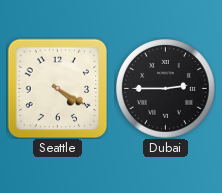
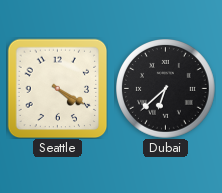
Dubai: 2:45 -> 6:38 (166, 89)
